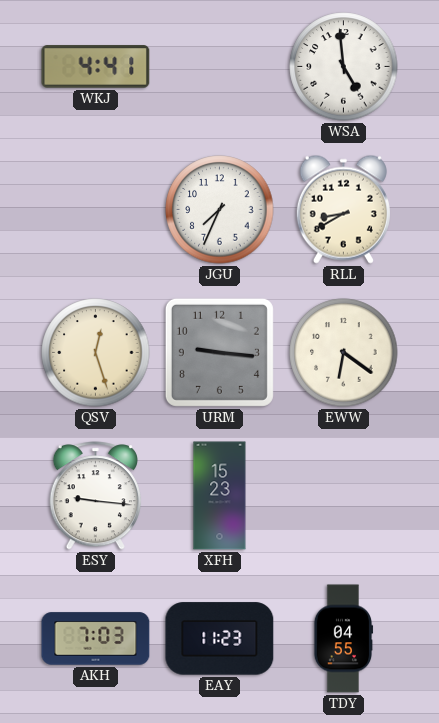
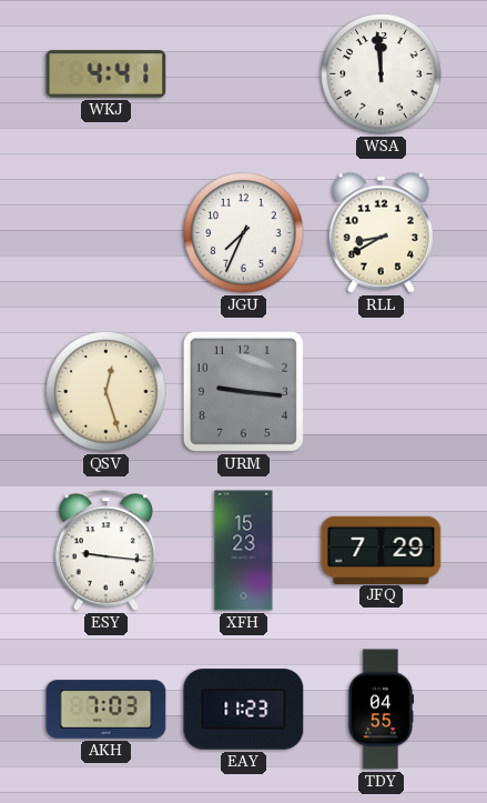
WSA: 4:59 -> 11:59 (382, 74)
EWW: 6:21 -> none (344, 353)
JFQ: none -> 7:29 (382, 550)
